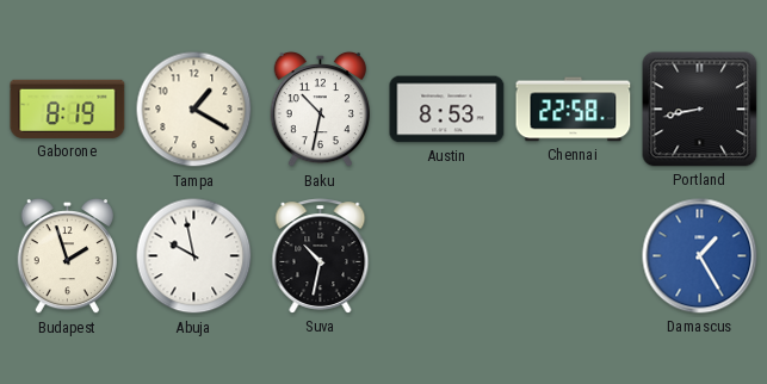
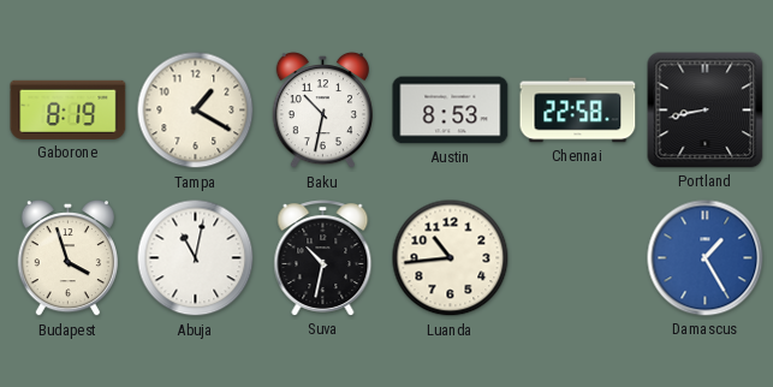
Budapest: 1:57 -> 3:57 (67, 258)
Abuja: 9:58 -> 11:02 (196, 258)
Luanda: none -> 10:44 (451, 258)
